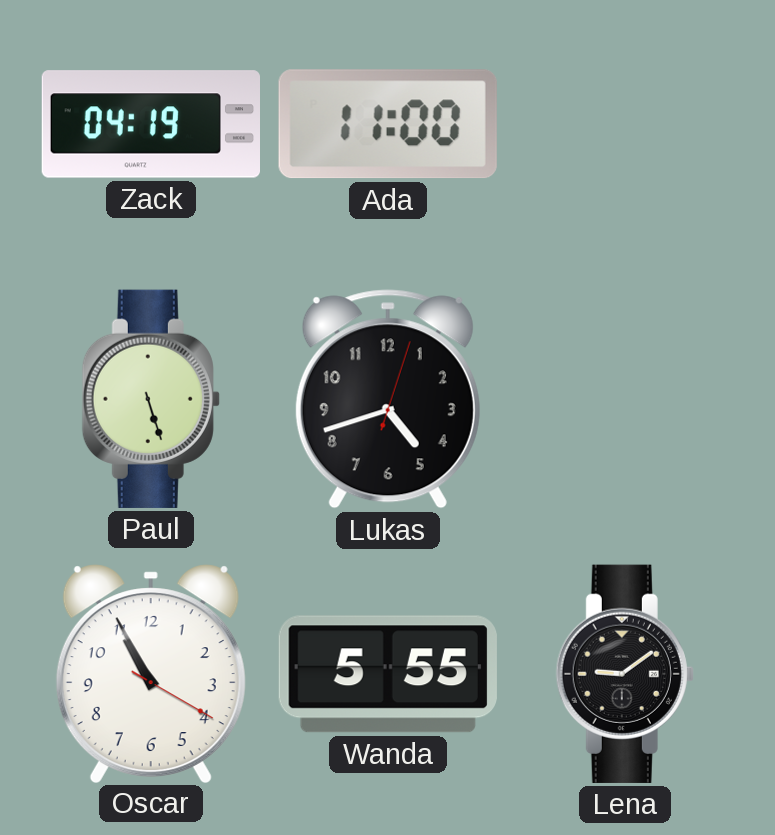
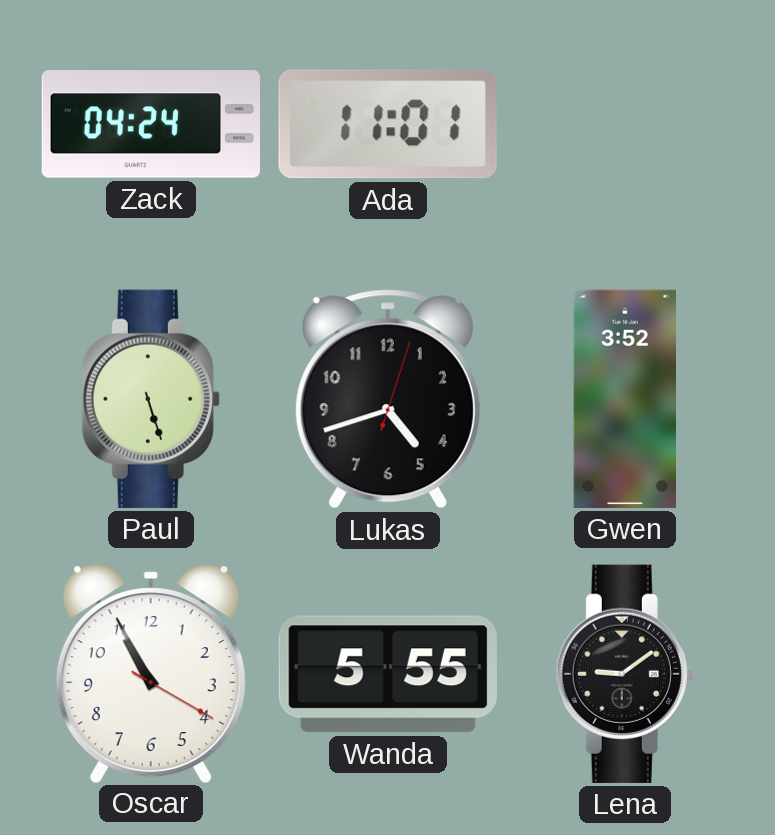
Zack: 04:19 -> 04:24 (150, 124)
Ada: 11:00 -> 11:01 (388, 124)
Gwen: none -> 3:52 (624, 399)
